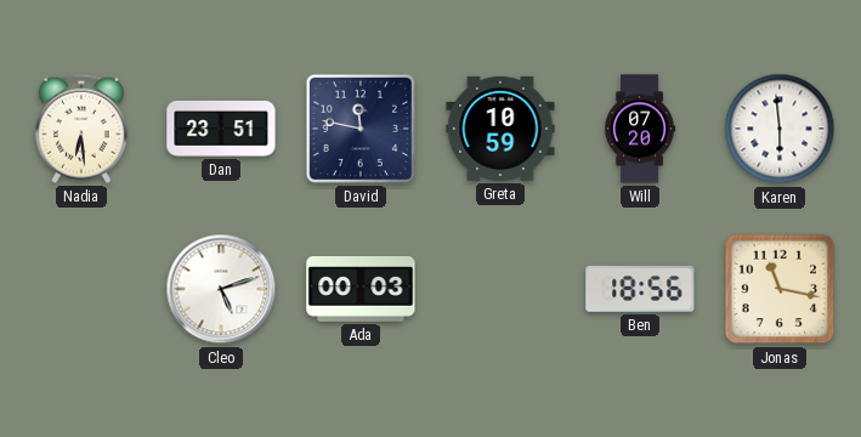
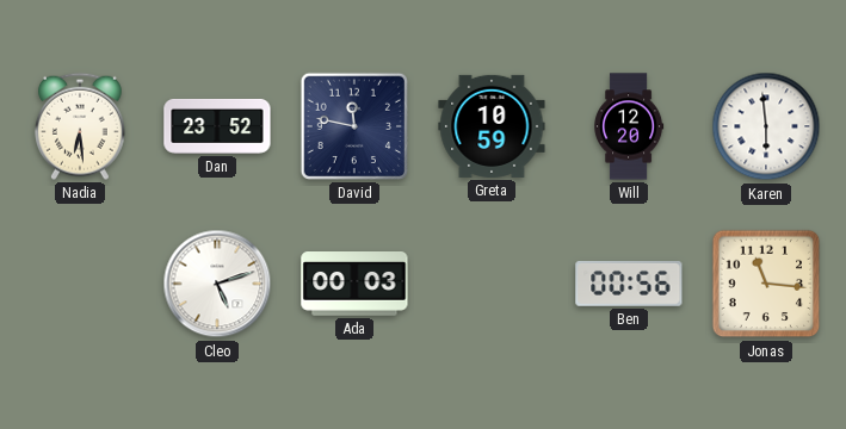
Dan: 23:51 -> 23:52 (217, 126)
Will: 07:20 -> 12:20 (630, 126)
Ben: 18:56 -> 00:56 (629, 284)
Jonas: 11:17 -> 11:16 (766, 284)
